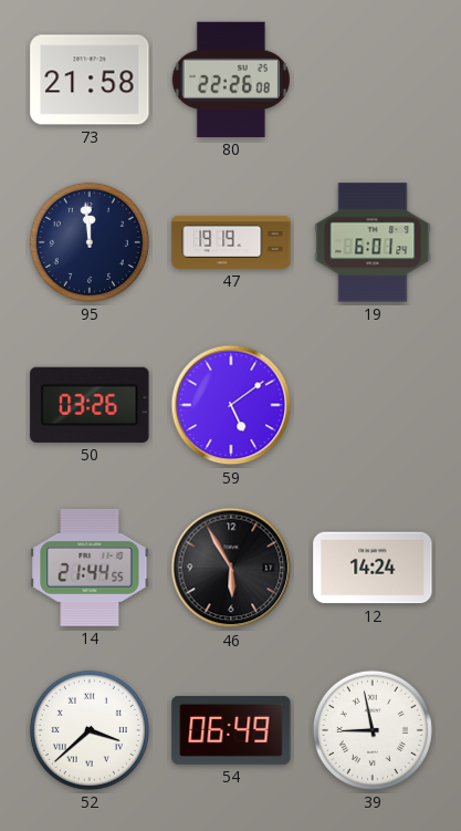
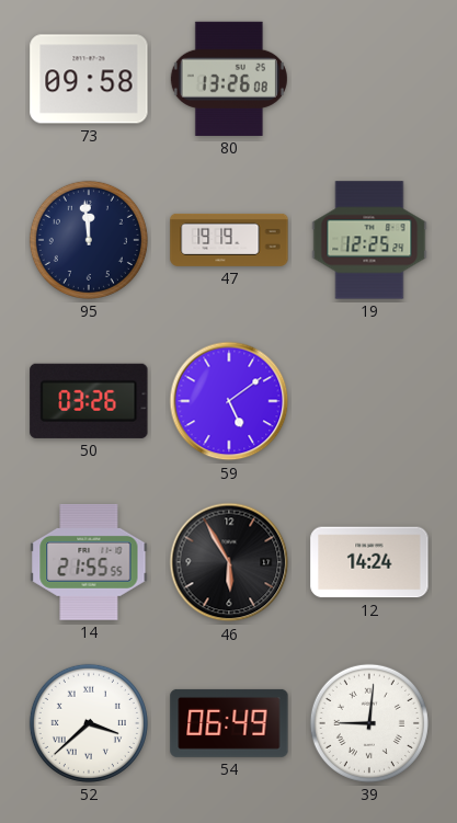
73: 21:58 -> 09:58 (89, 79)
80: 22:26 -> 13:26 (229, 79)
19: 6:01 -> 12:25 (369, 240)
14: 21:44 -> 21:55 (89, 562)
39: 8:58 -> 9:01 (369, 723)
